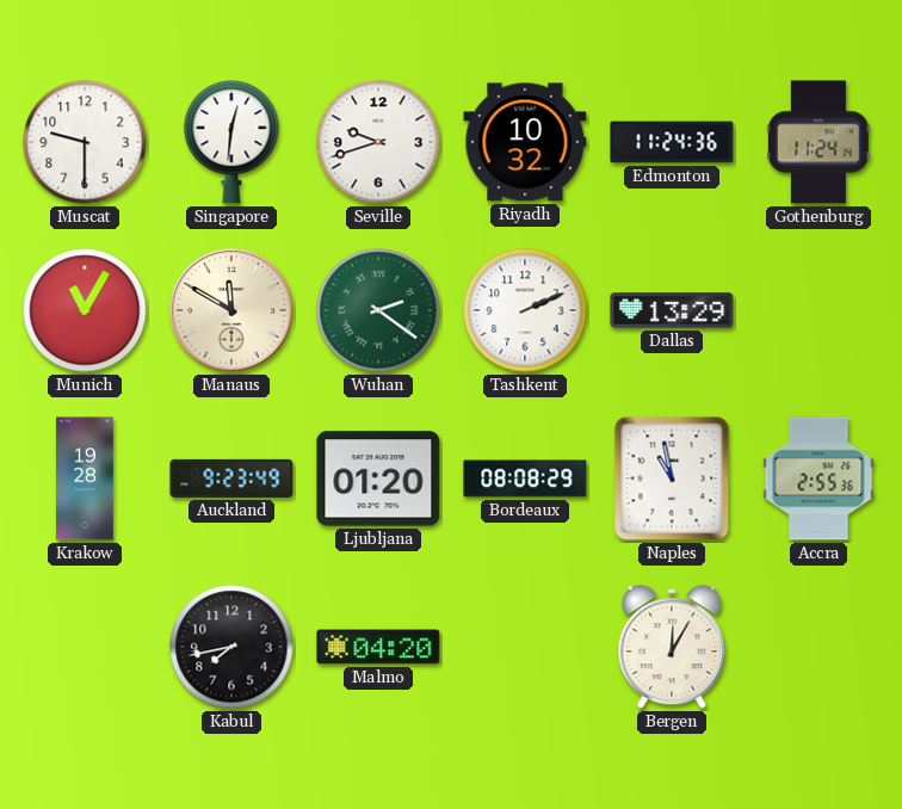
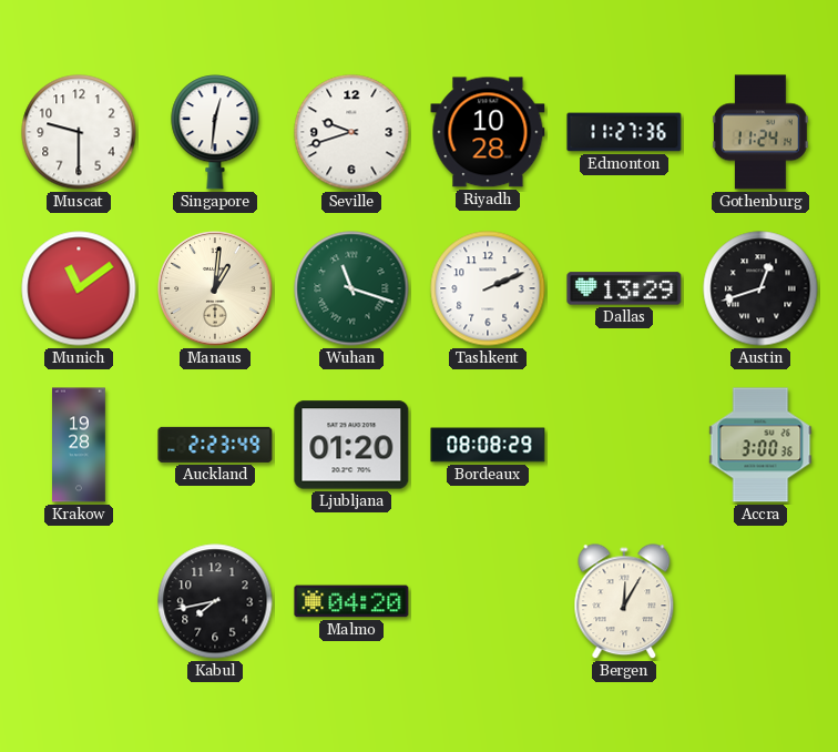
Riyadh: 10:32 -> 10:28 (488, 132)
Edmonton: 11:24 -> 11:27 (624, 132)
Munich: 11:05 -> 11:09 (79, 288)
Manaus: 11:50 -> 1:01 (215, 288)
Wuhan: 2:21 -> 11:18 (351, 288)
Austin: none -> 12:42 (760, 288)
Auckland: 9:23 -> 2:23 (215, 445)
Naples: 10:58 -> none (672, 478)
Accra: 2:55 -> 3:00 (760, 445)
